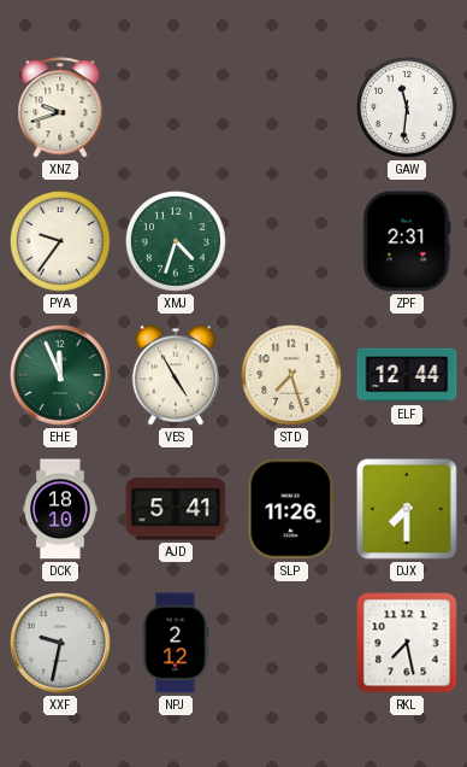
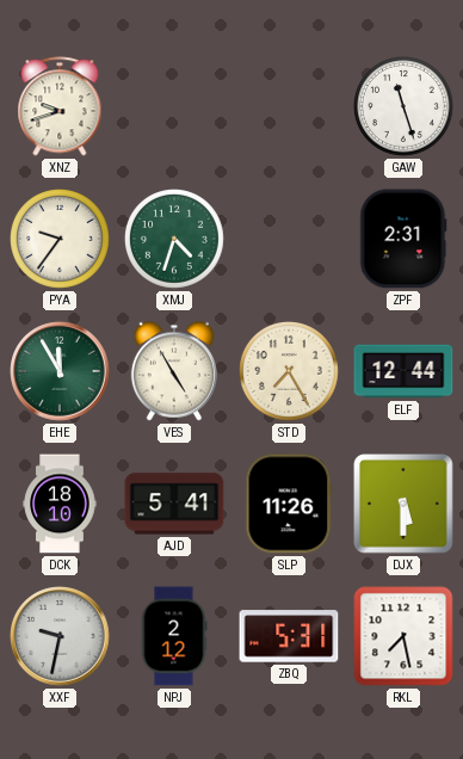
GAW: 11:31 -> 11:27 (405, 107)
EHE: 11:56 -> 11:55 (60, 371)
STD: 7:27 -> 7:25 (290, 372)
DJX: 7:30 -> 5:30 (405, 505)
ZBQ: none -> 5:31 (289, 636)
